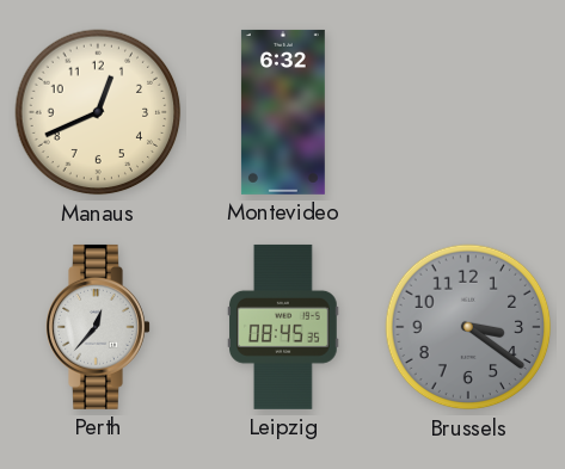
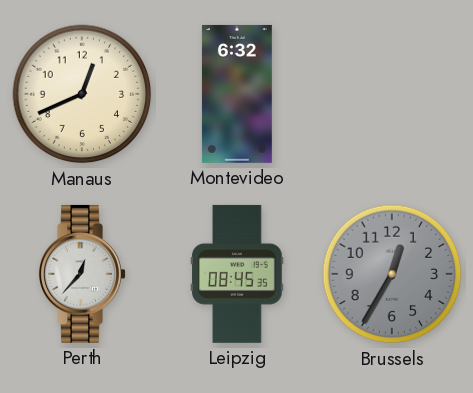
Brussels: 3:21 -> 12:35 (392, 274)
